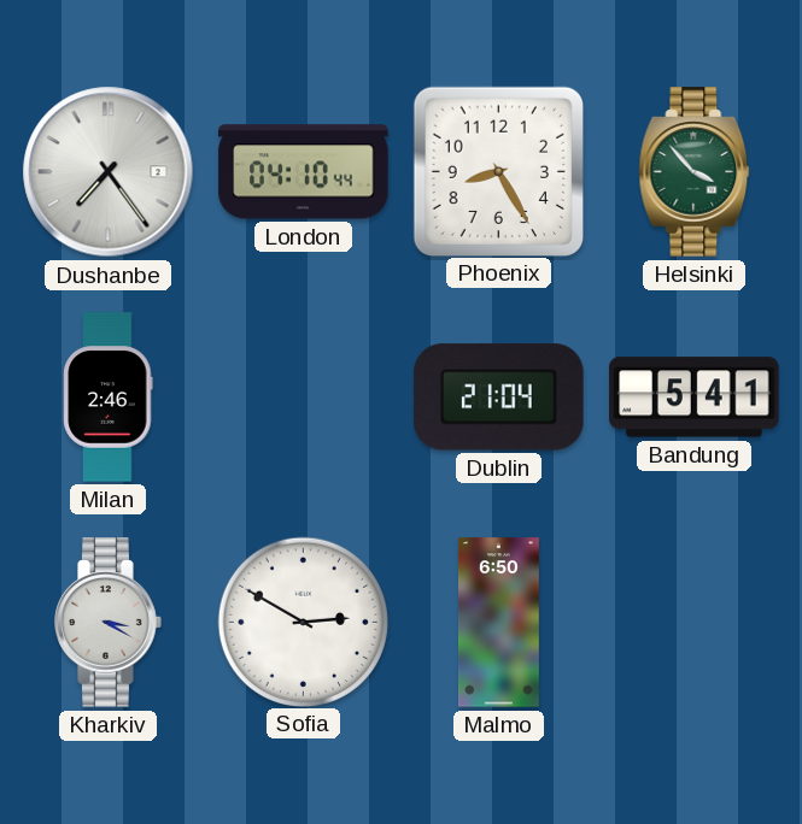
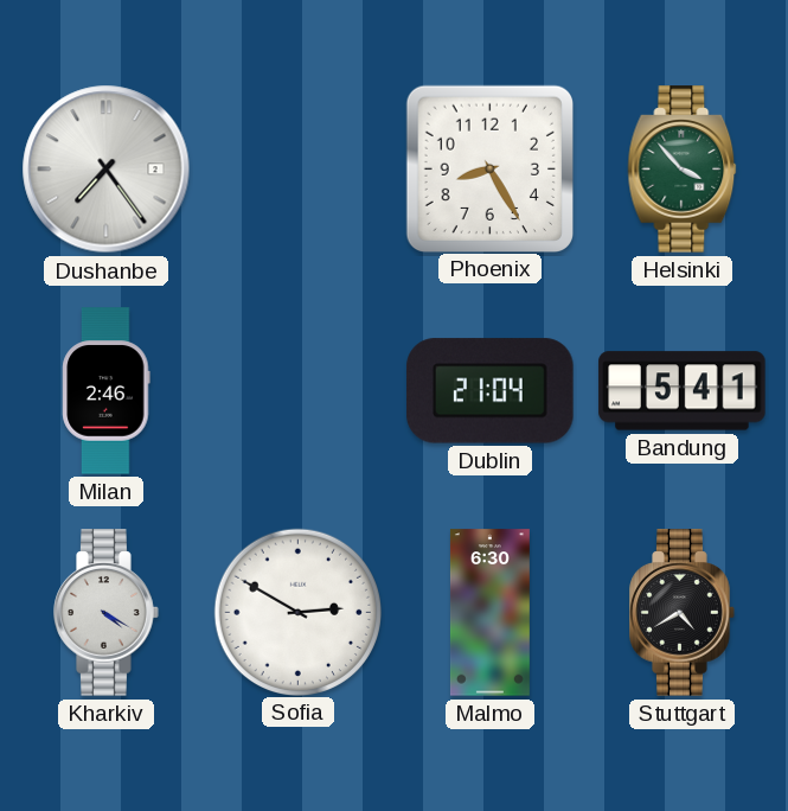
London: 04:10 -> none (304, 172)
Kharkiv: 3:20 -> 4:20 (107, 613)
Malmo: 6:50 -> 6:30 (489, 613)
Stuttgart: none -> 4:40 (683, 613)
